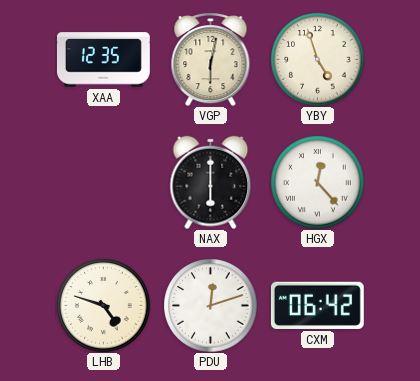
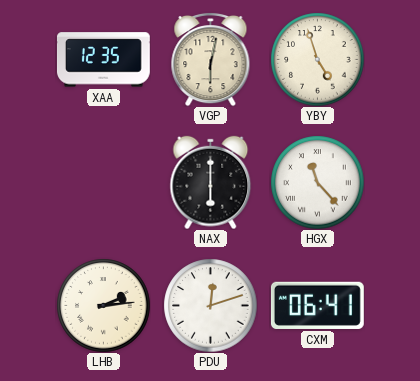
HGX: 12:23 -> 11:23 (317, 182)
LHB: 4:48 -> 2:14 (103, 305)
CXM: 06:42 -> 06:41 (317, 305)
